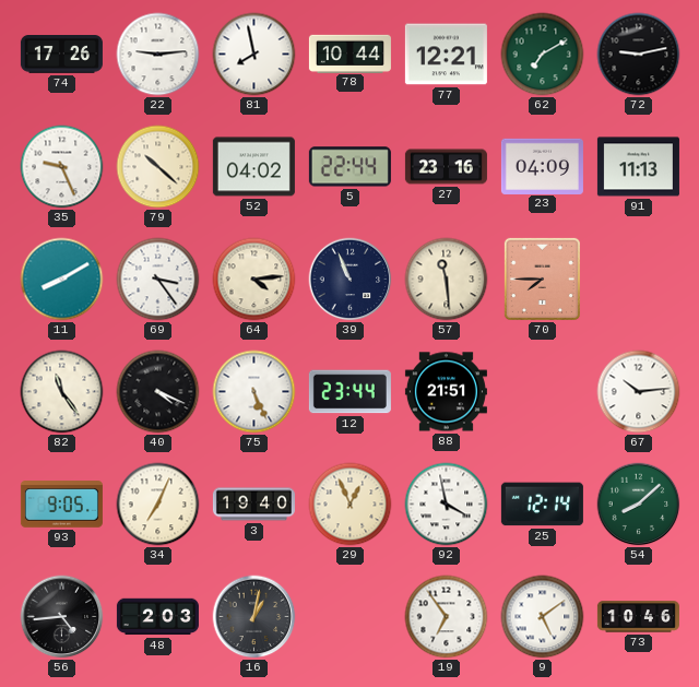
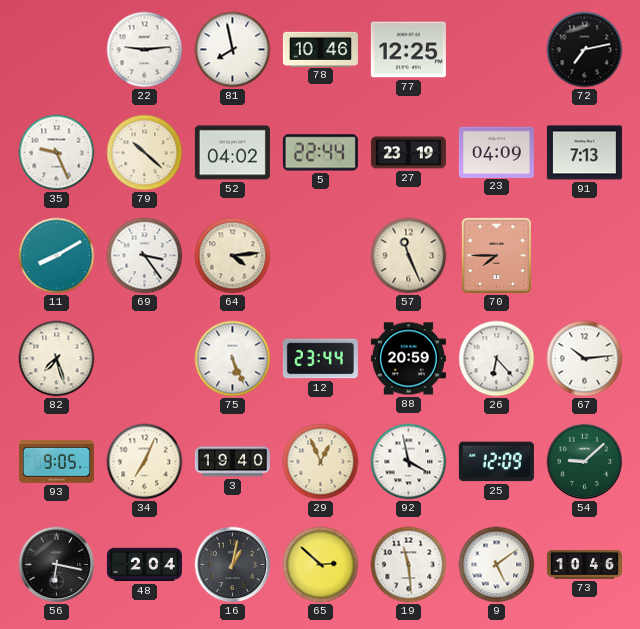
74: 17:26 -> none (61, 55)
78: 10:44 -> 10:46 (320, 49)
77: 12:21 -> 12:25 (408, 50)
62: 7:10 -> none (543, 55)
72: 9:13 -> 7:13 (585, 50)
27: 23:16 -> 23:19 (408, 153)
91: 11:13 -> 7:13 (584, 153)
39: 10:56 -> none (351, 280)
57: 11:29 -> 11:26 (409, 256)
82: 11:24 -> 7:27 (57, 359)
40: 4:19 -> none (158, 392)
88: 21:51 -> 20:59 (408, 359)
26: none -> 6:23 (497, 359)
25: 12:14 -> 12:09 (496, 462)
54: 8:08 -> 9:08 (585, 462)
56: 4:44 -> 6:17 (57, 565)
48: 2:03 -> 2:04 (144, 565)
65: none -> 2:52 (321, 565)
19: 6:54 -> 11:29 (409, 565)
